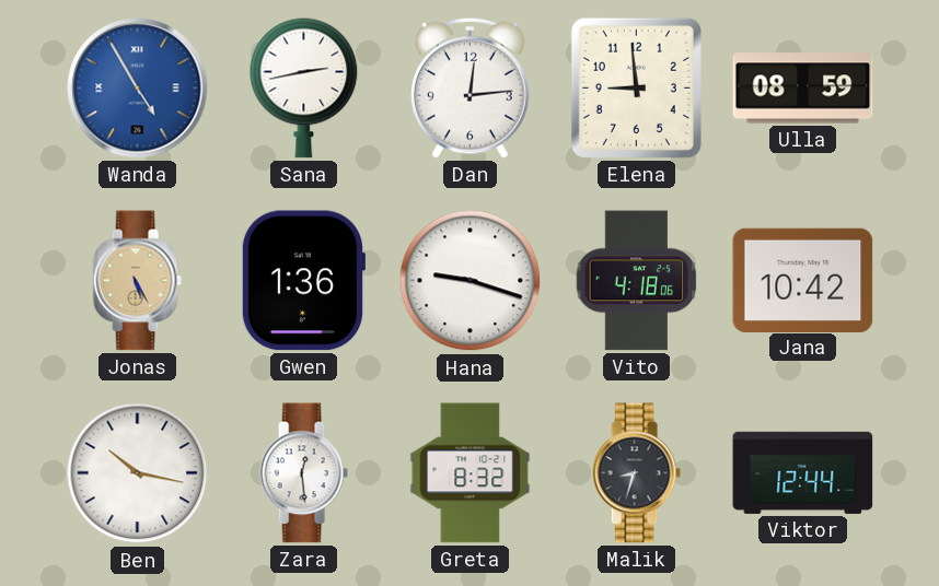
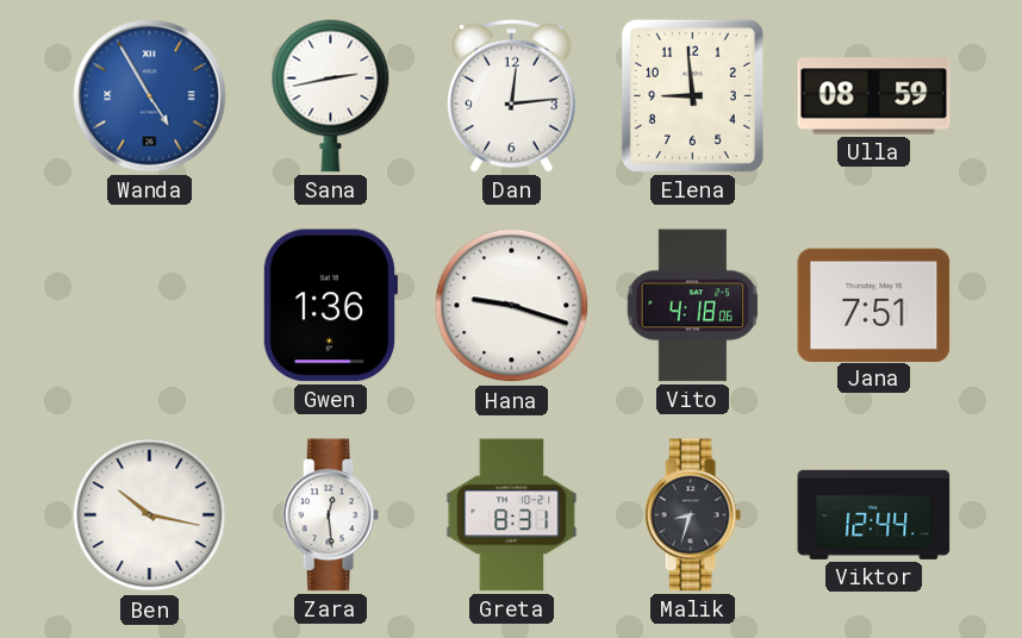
Jonas: 5:25 -> none (137, 281)
Jana: 10:42 -> 7:51 (874, 305)
Greta: 8:32 -> 8:31 (512, 515)
